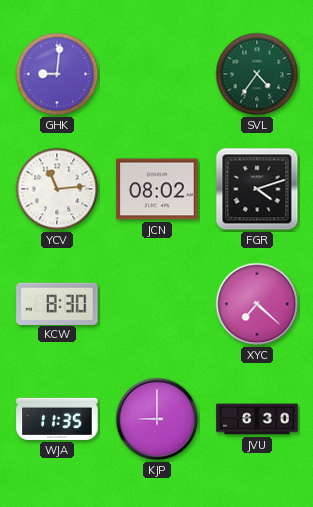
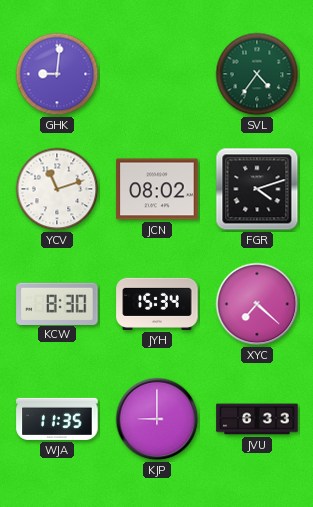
YCV: 11:14 -> 11:12 (57, 189)
JYH: none -> 15:34 (157, 304)
JVU: 6:30 -> 6:33 (257, 419)
